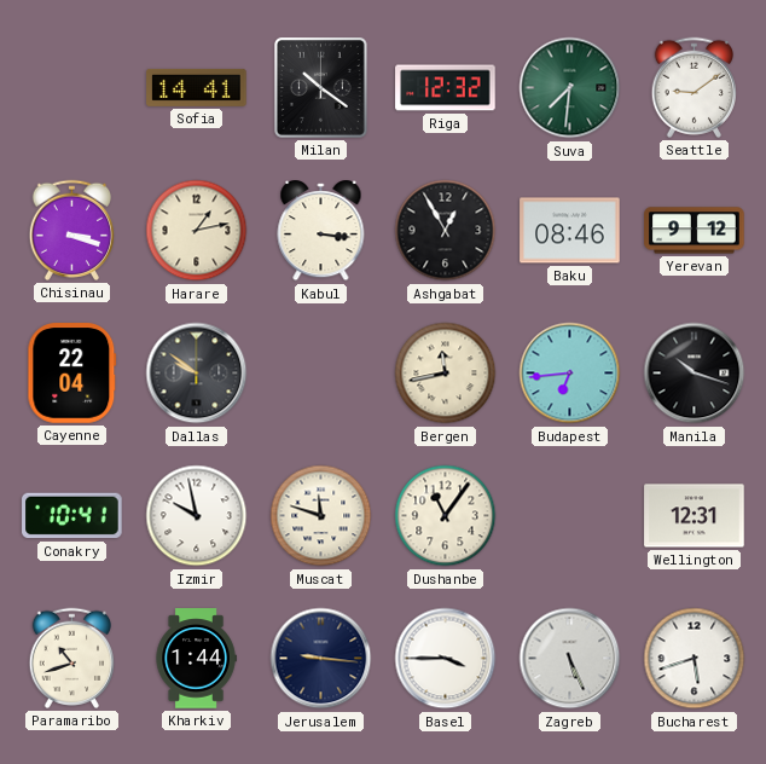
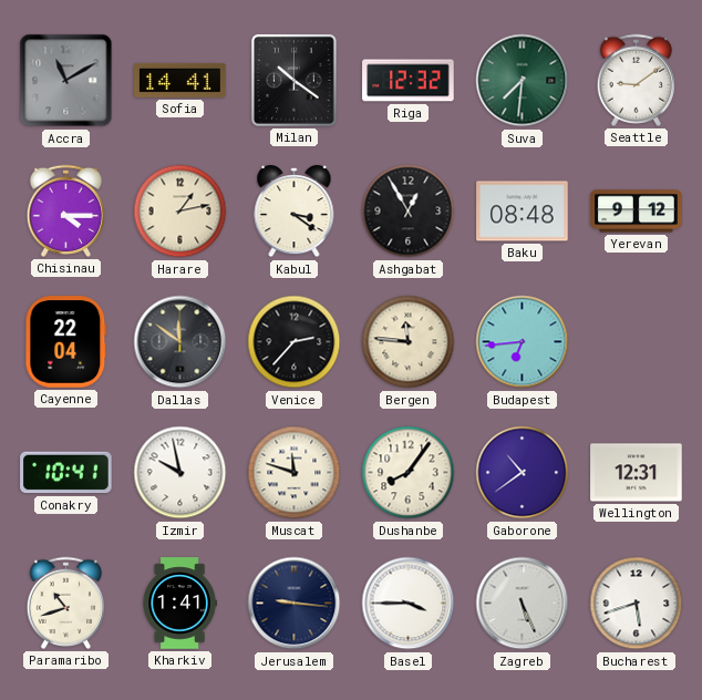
Accra: none -> 11:10 (66, 81)
Chisinau: 3:18 -> 4:15 (65, 210)
Kabul: 3:16 -> 3:21 (295, 213)
Baku: 08:46 -> 08:48 (523, 212)
Dallas: 9:51 -> 11:51 (180, 342)
Venice: none -> 2:37 (295, 342)
Bergen: 11:43 -> 11:46 (409, 342)
Manila: 10:18 -> none (695, 374)
Dushanbe: 11:06 -> 8:06 (409, 473)
Gaborone: none -> 10:39 (523, 473)
Kharkiv: 1:44 -> 1:41 (179, 604)
